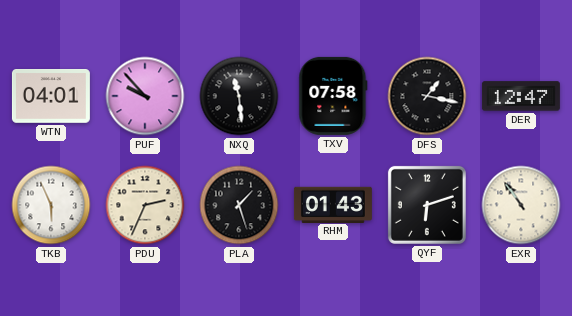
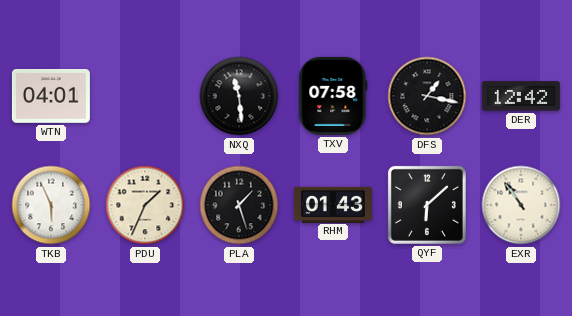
PUF: 9:53 -> none (145, 96)
DER: 12:47 -> 12:42 (521, 96)
PDU: 2:34 -> 1:34 (145, 205)
QYF: 6:12 -> 6:08 (427, 205)
